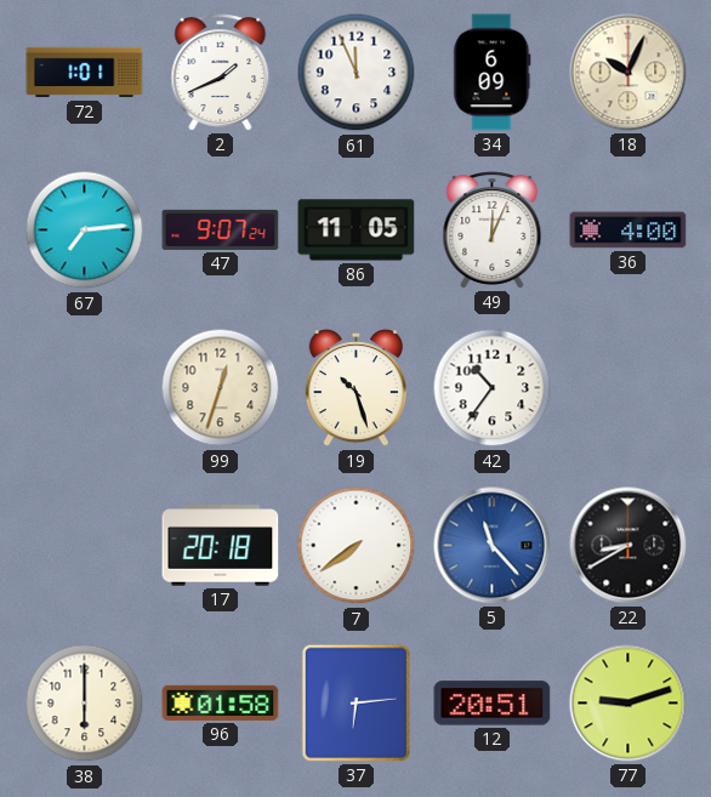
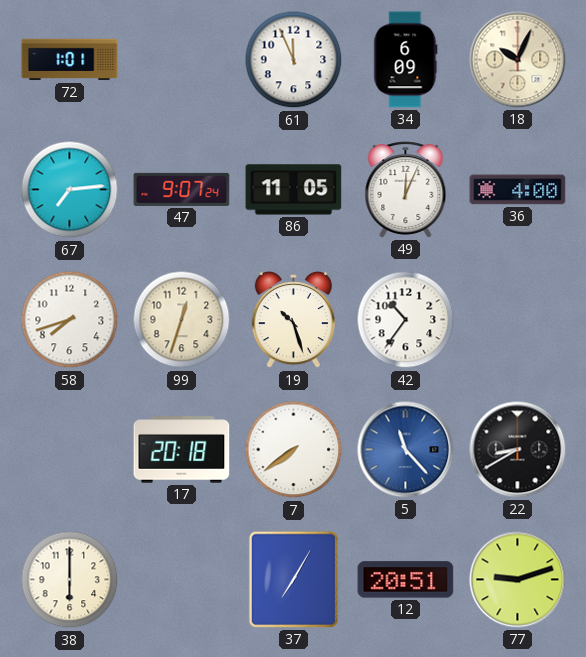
2: 1:41 -> none (221, 73)
58: none -> 7:42 (70, 320)
96: 01:58 -> none (221, 702)
37: 6:14 -> 7:05 (293, 579)
